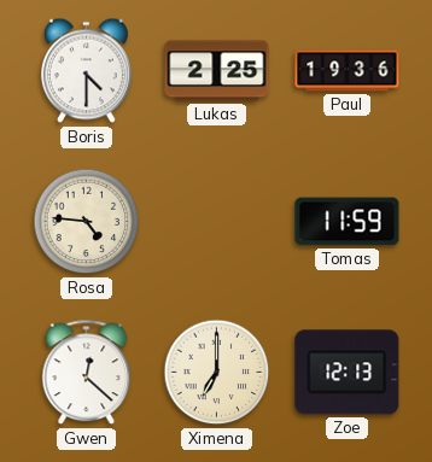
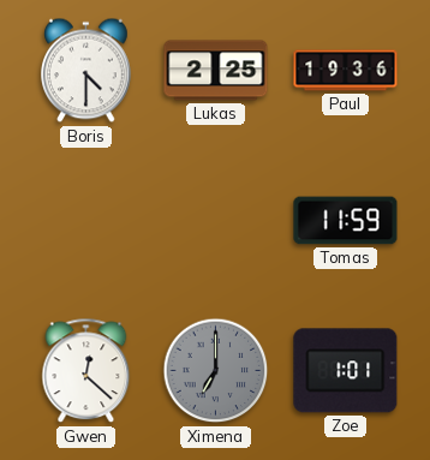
Rosa: 4:46 -> none (87, 222)
Ximena dial: cream -> grey (216, 371)
Zoe: 12:13 -> 1:01 (346, 371)
